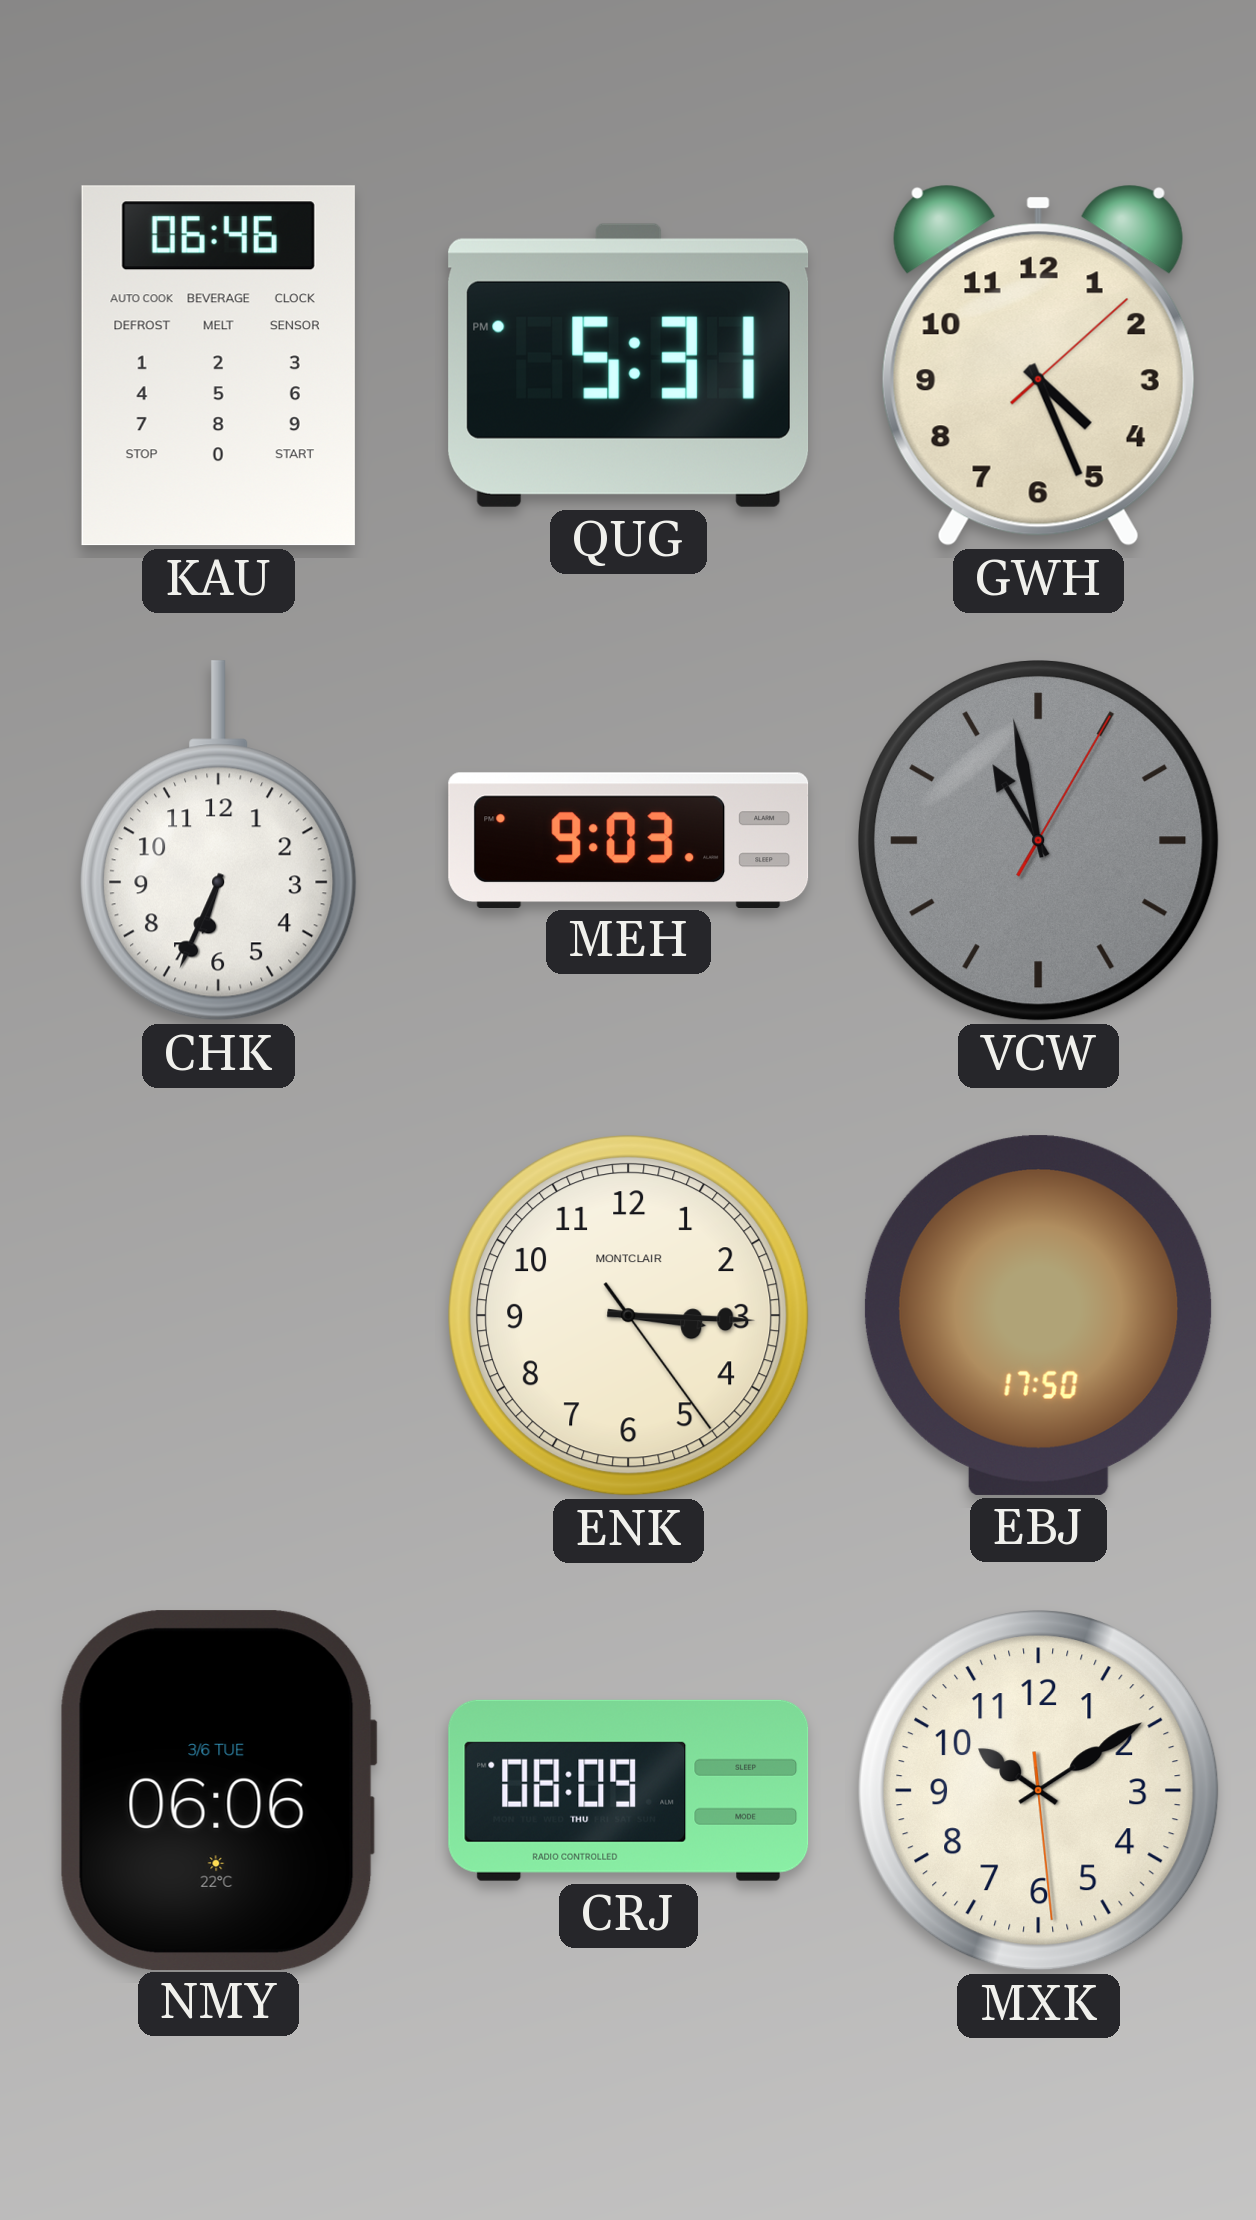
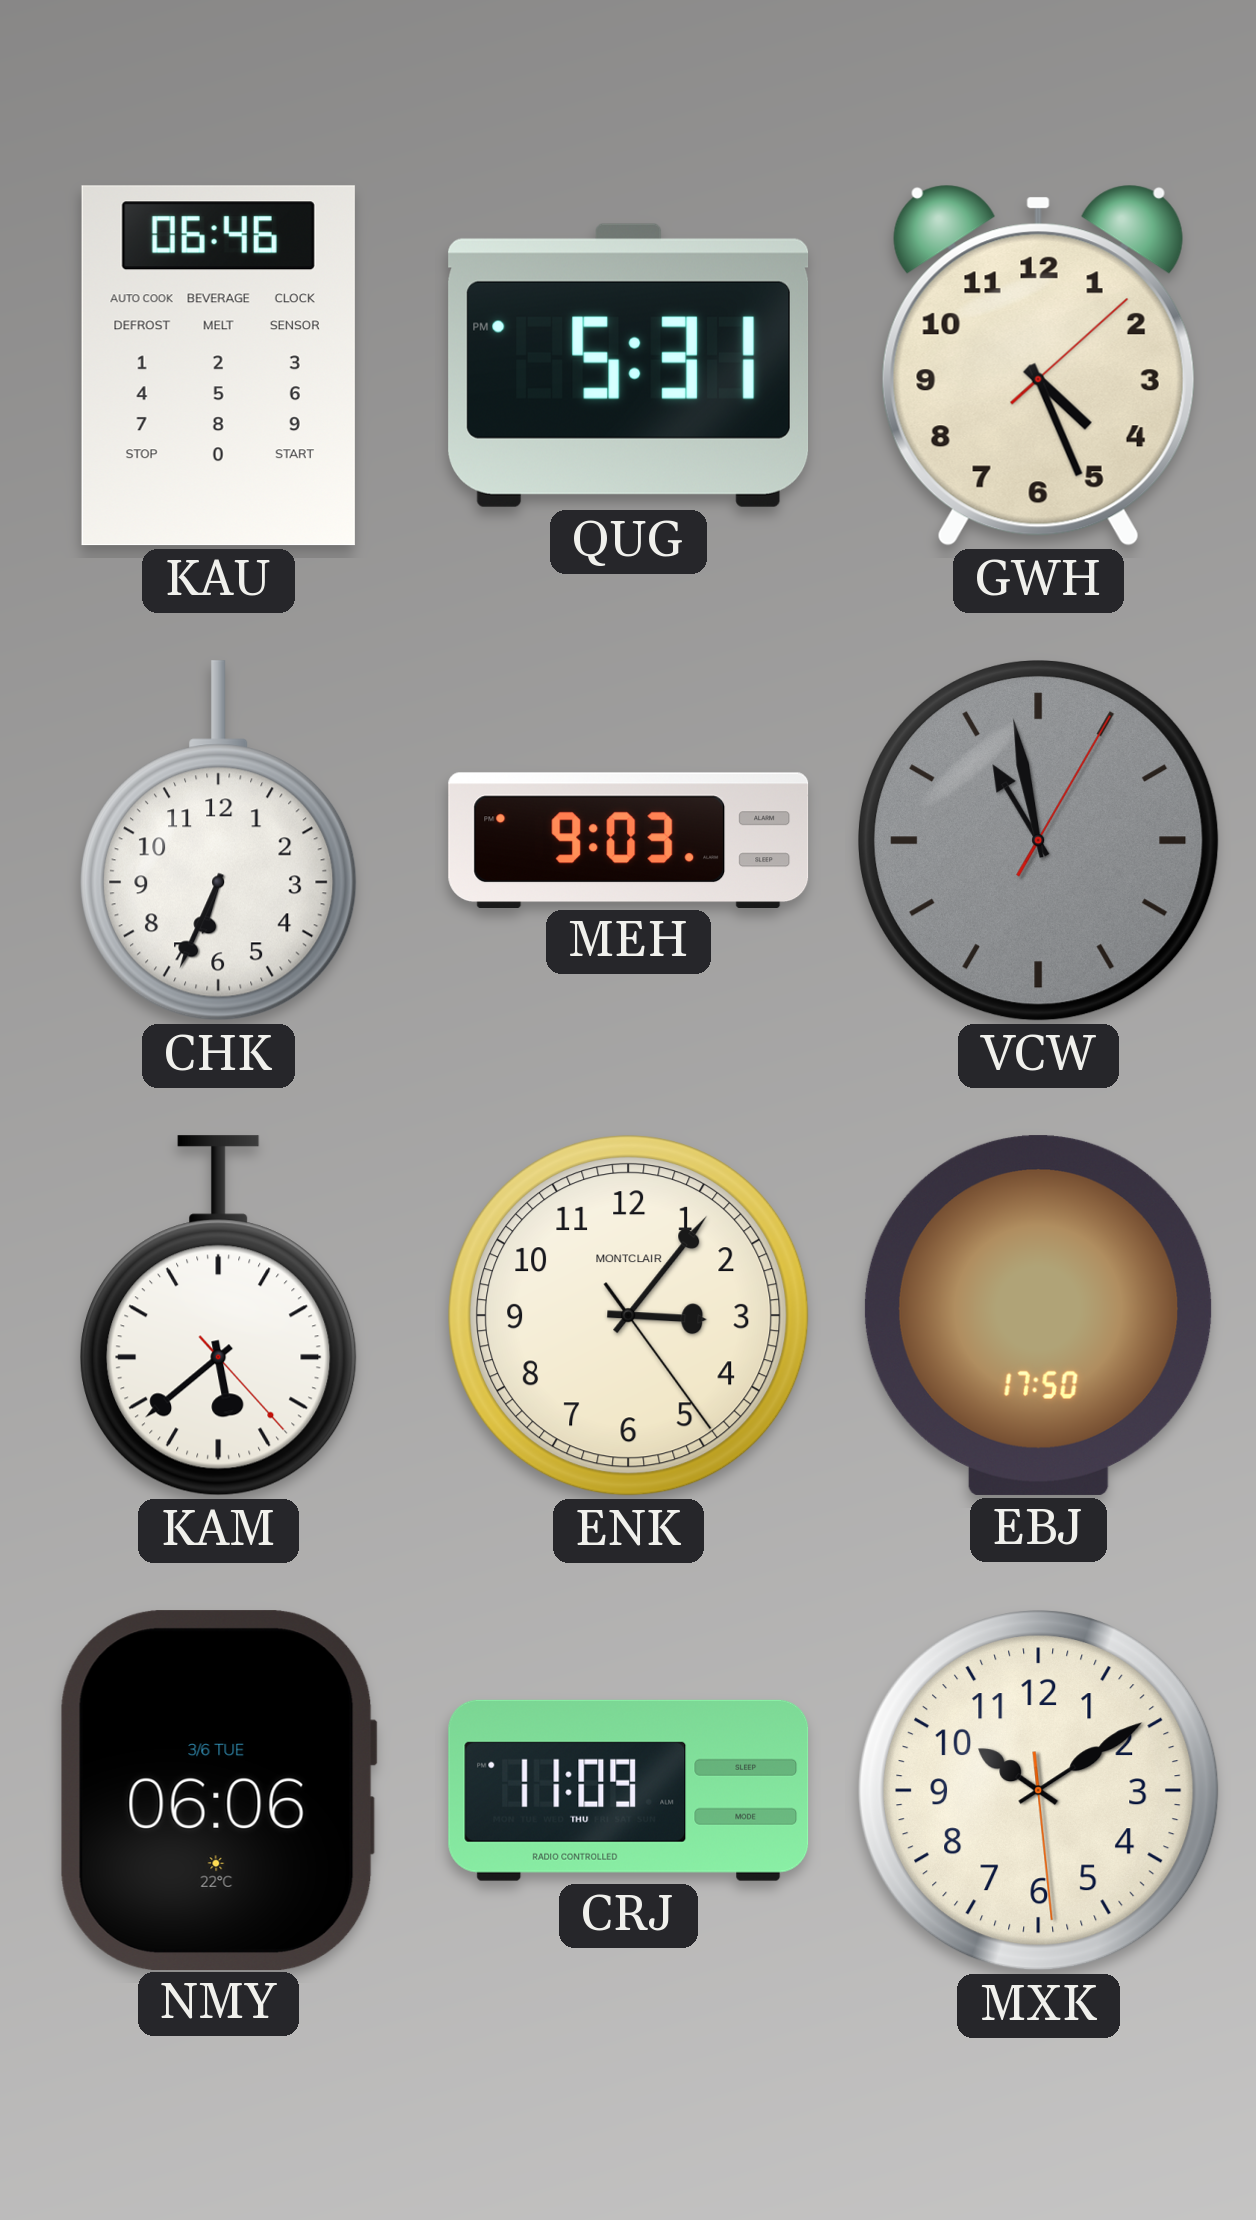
KAM: none -> 5:38 (219, 1316)
ENK: 3:15 -> 3:06 (629, 1316)
CRJ: 08:09 -> 11:09 (629, 1790)
